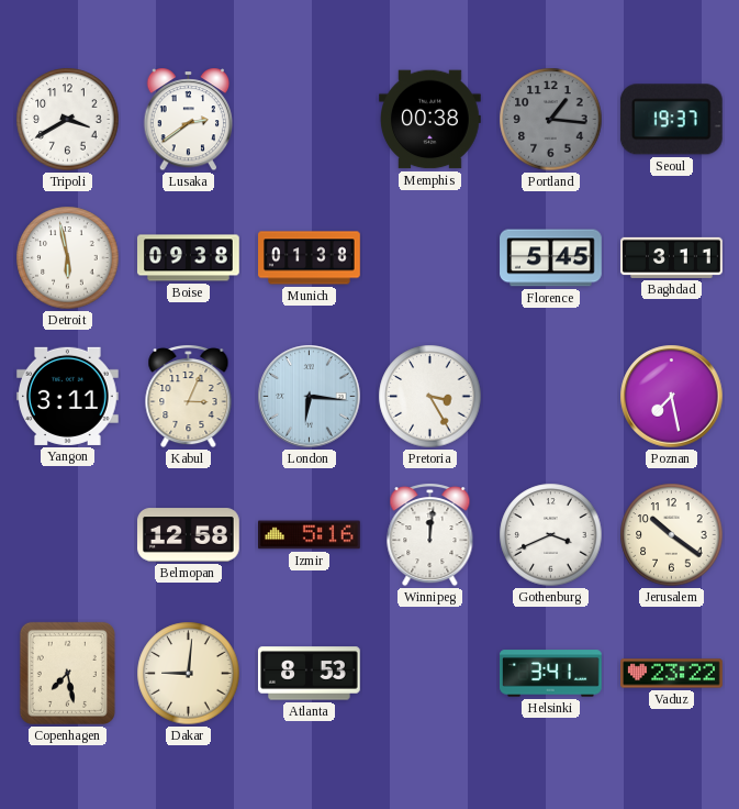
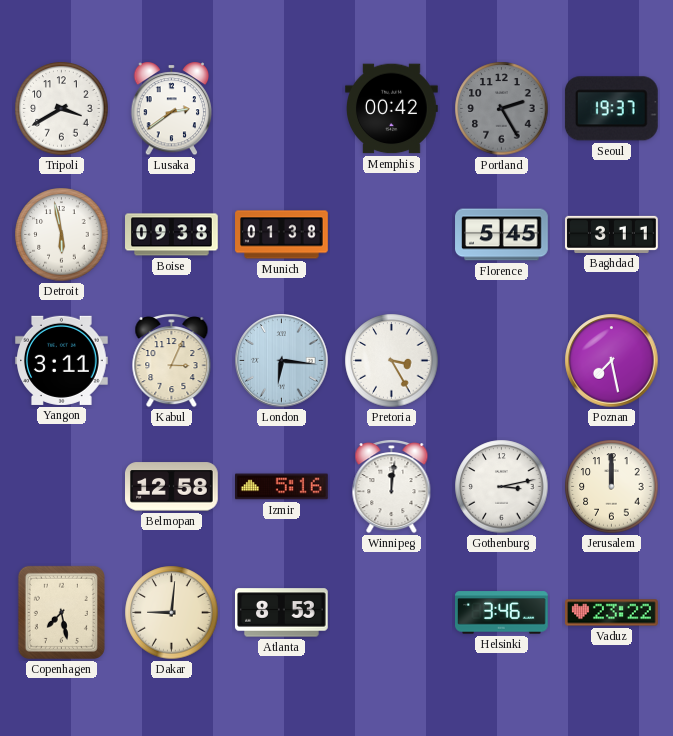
Memphis: 00:38 -> 00:42 (392, 109)
Portland: 1:16 -> 2:25 (502, 109)
Gothenburg: 3:41 -> 3:13 (502, 487)
Jerusalem: 10:21 -> 12:00 (612, 487)
Helsinki: 3:41 -> 3:46 (502, 613)
